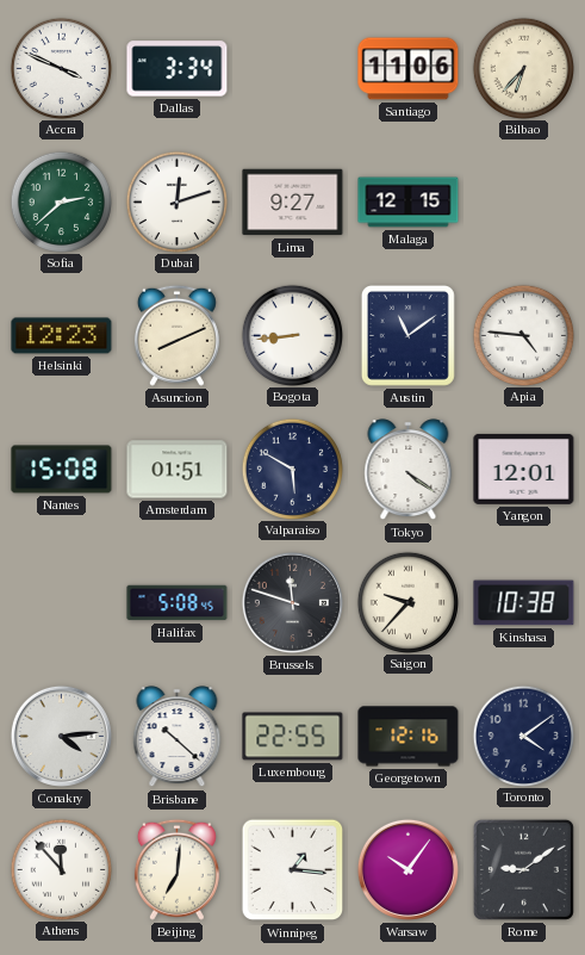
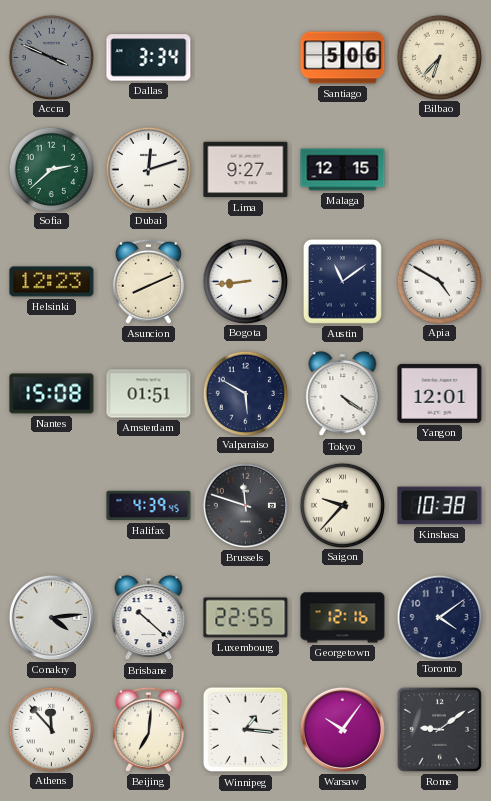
Accra dial: white -> grey (51, 57)
Santiago: 11:06 -> 5:06 (343, 58)
Apia: 4:46 -> 4:50 (439, 281)
Halifax: 5:08 -> 4:39 (149, 506)
